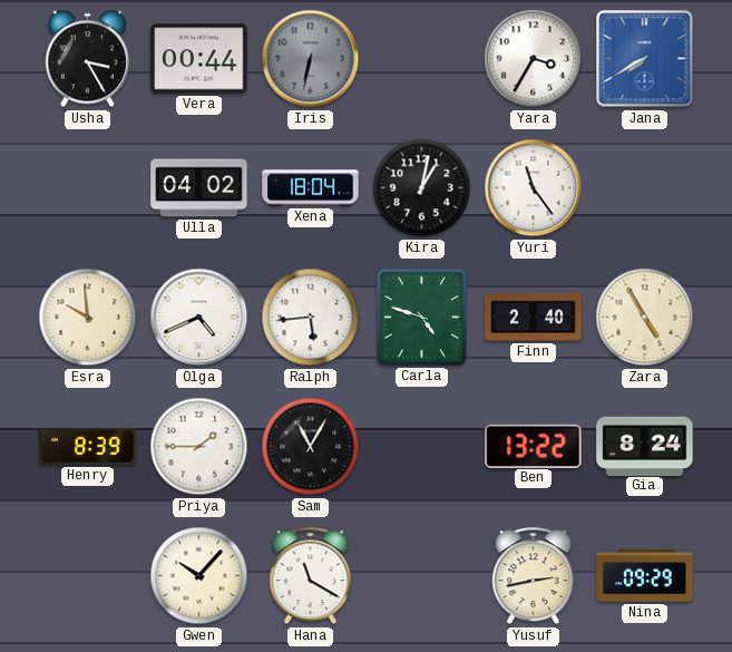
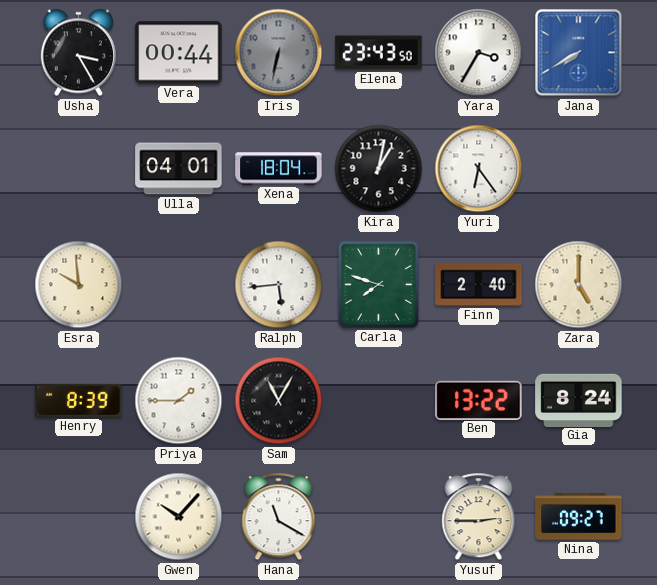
Elena: none -> 23:43 (379, 53)
Ulla: 04:02 -> 04:01 (179, 169)
Yuri: 11:24 -> 6:24 (479, 169)
Olga: 4:41 -> none (199, 318)
Carla: 4:48 -> 7:48 (378, 284)
Zara: 4:55 -> 5:00 (579, 285)
Yusuf: 2:43 -> 2:45 (479, 517)
Nina: 09:29 -> 09:27 (579, 517)
